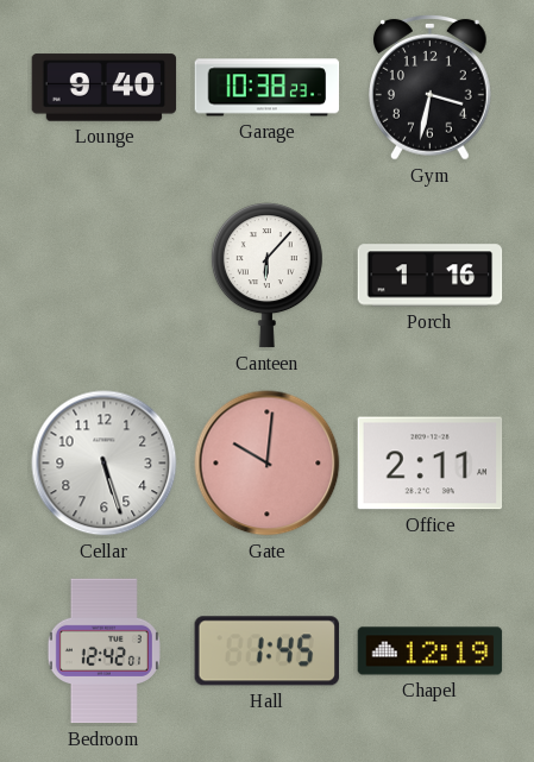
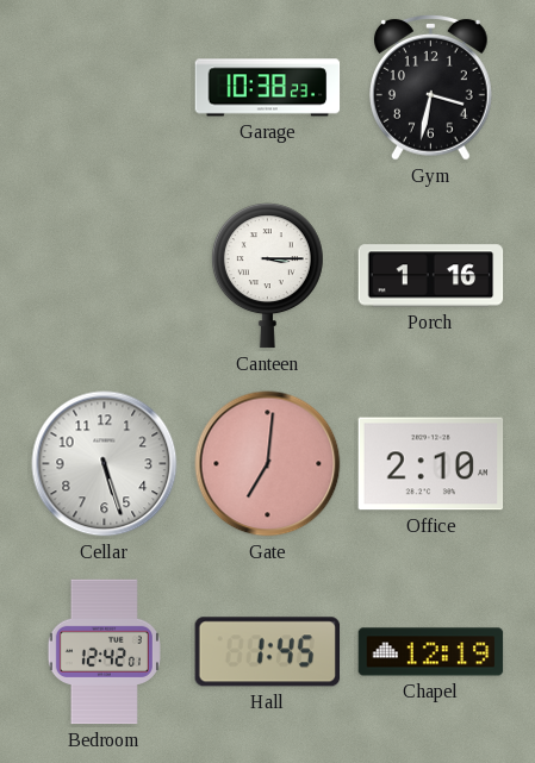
Lounge: 9:40 -> none (105, 88)
Canteen: 6:07 -> 3:15 (267, 276)
Gate: 10:01 -> 7:01 (268, 464)
Office: 2:11 -> 2:10 (431, 464)
